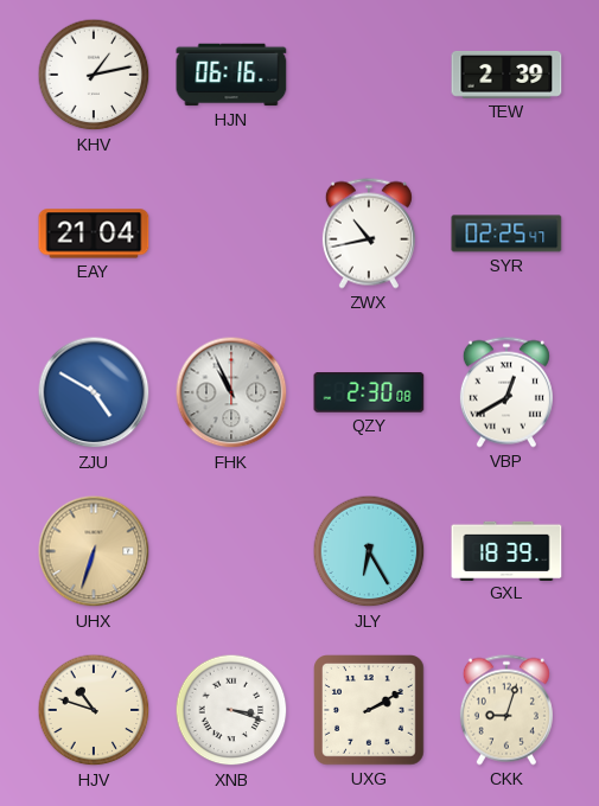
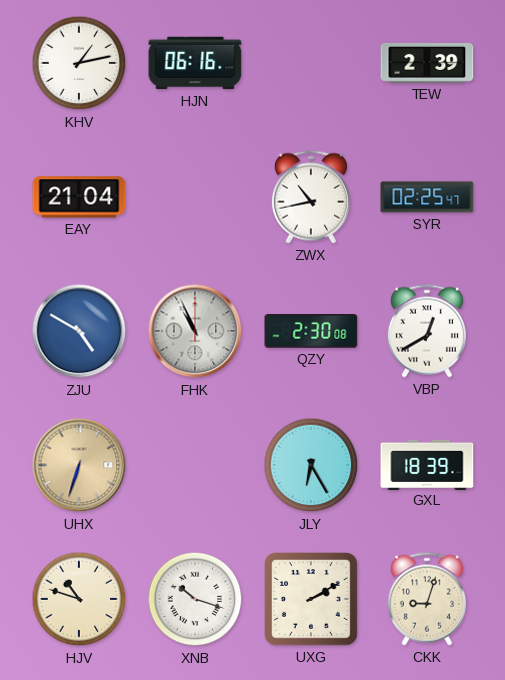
XNB: 3:18 -> 10:18 (195, 599)
